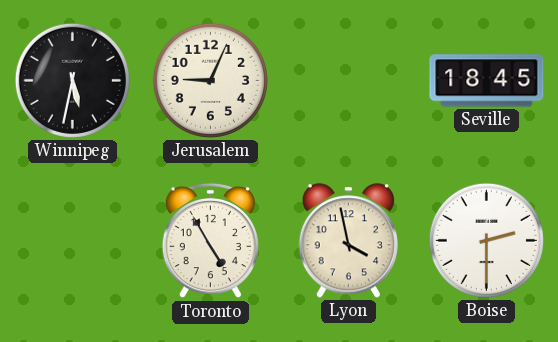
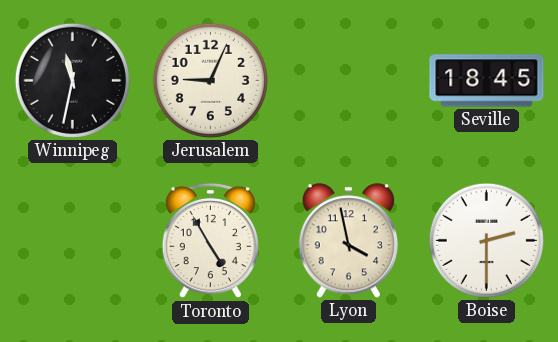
Winnipeg: 5:32 -> 11:32 (72, 80)
